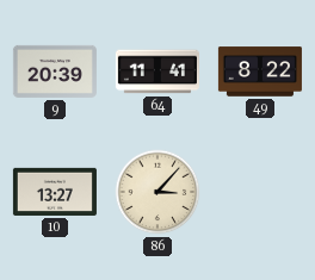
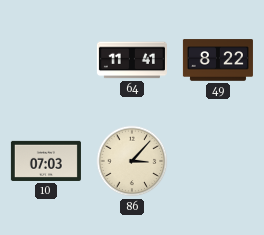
9: 20:39 -> none (55, 71)
10: 13:27 -> 07:03 (46, 161)
